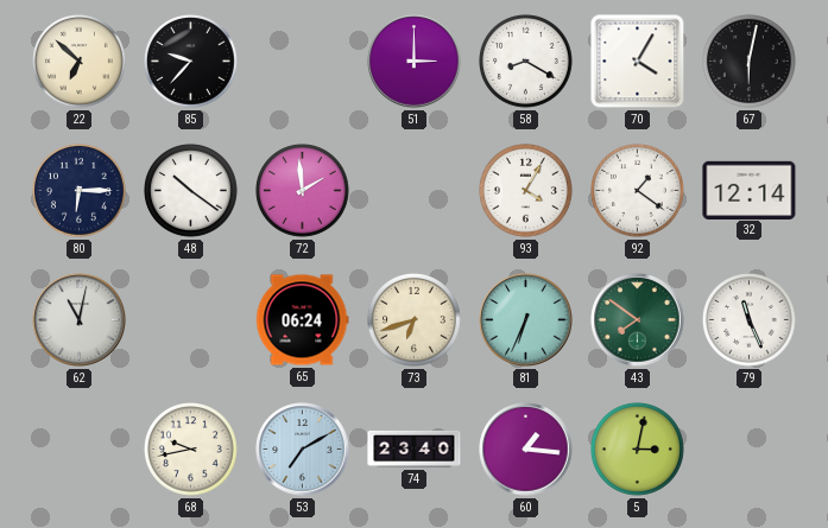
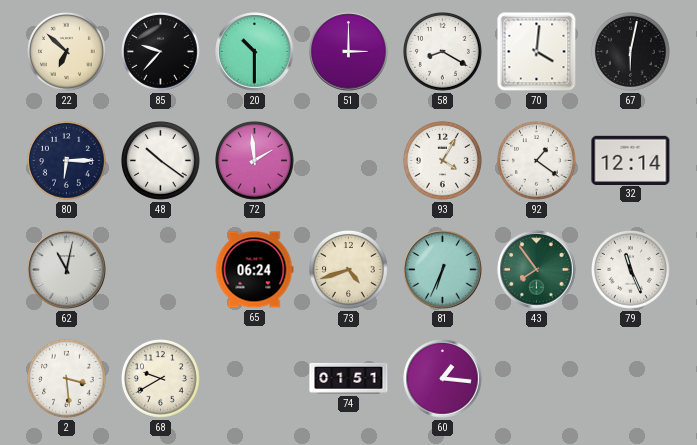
20: none -> 10:30 (255, 52)
70: 4:05 -> 4:01 (537, 52)
73: 6:42 -> 4:42 (349, 270)
43: 7:51 -> 7:54 (537, 270)
2: none -> 3:29 (67, 379)
68: 9:43 -> 9:40 (161, 379)
53: 7:10 -> none (303, 450)
74: 23:40 -> 01:51 (349, 378)
5: 3:02 -> none (638, 450)
